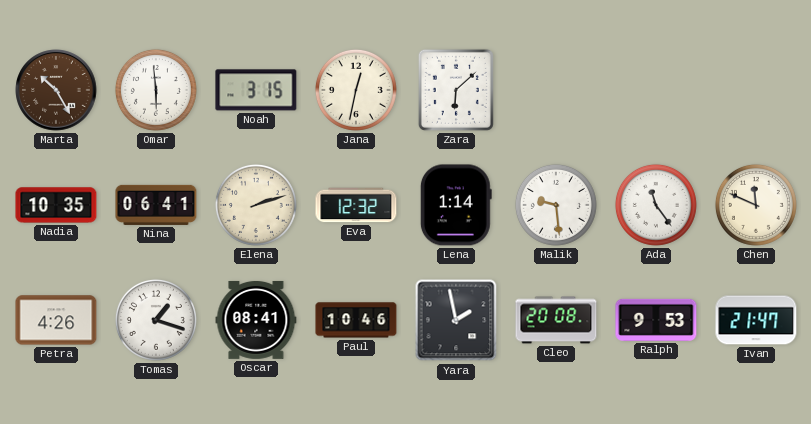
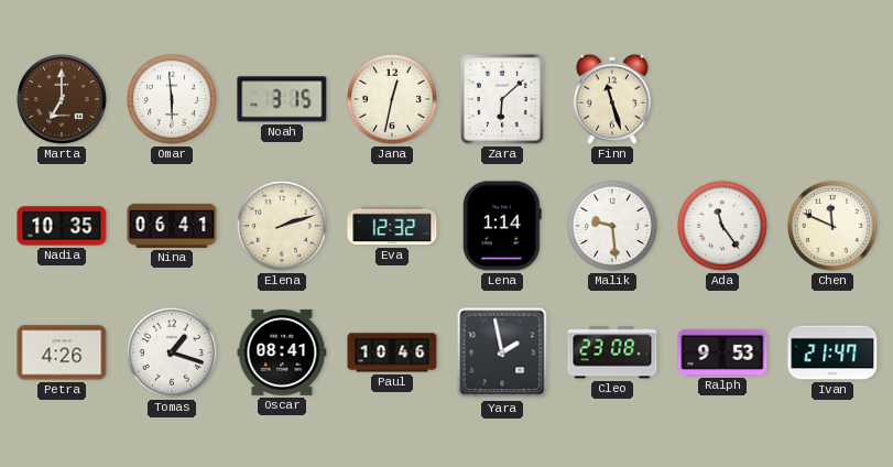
Marta: 10:25 -> 7:00 (62, 99)
Finn: none -> 11:27 (612, 99)
Cleo: 20:08 -> 23:08 (612, 352)
